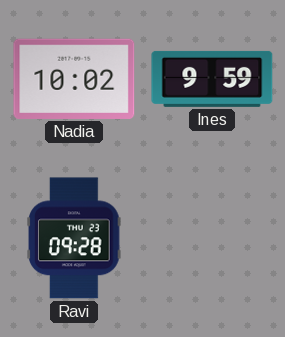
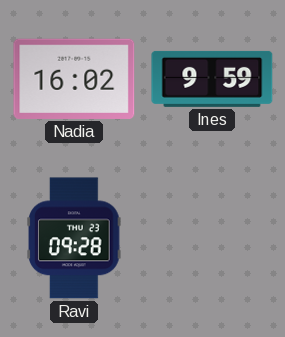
Nadia: 10:02 -> 16:02 (74, 79)
